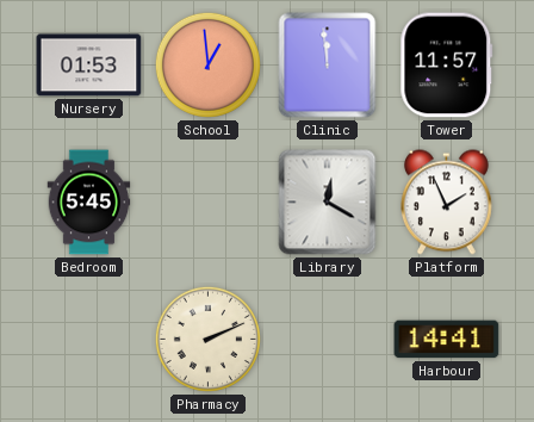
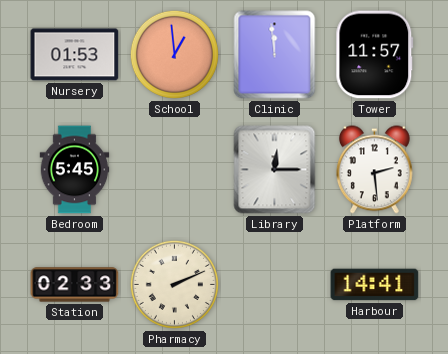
Library: 12:20 -> 12:15 (275, 170)
Platform: 1:56 -> 2:29 (374, 170)
Station: none -> 02:33 (75, 285)
